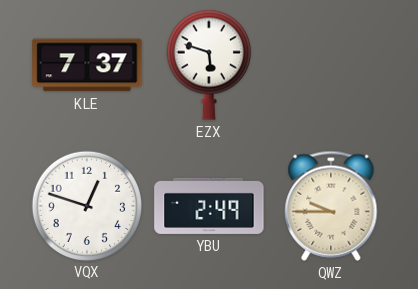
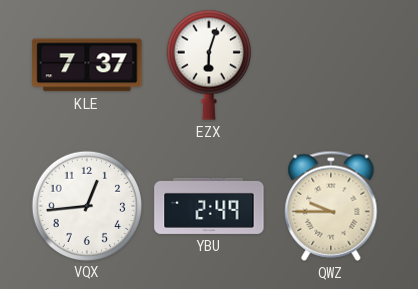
EZX: 5:48 -> 6:03 (209, 65)
VQX: 12:48 -> 12:44 (86, 205)
